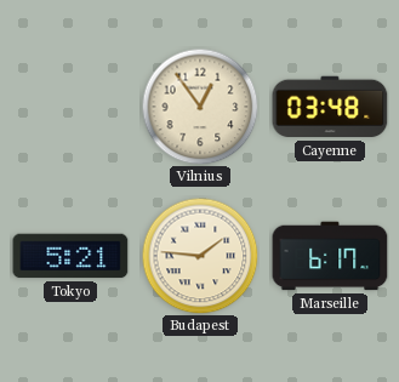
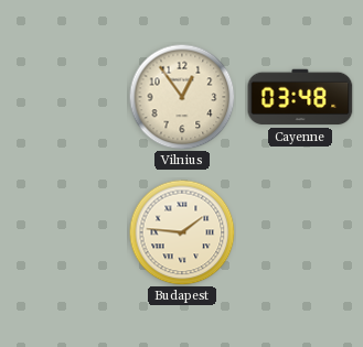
Tokyo: 5:21 -> none (70, 256)
Marseille: 6:17 -> none (330, 256)
